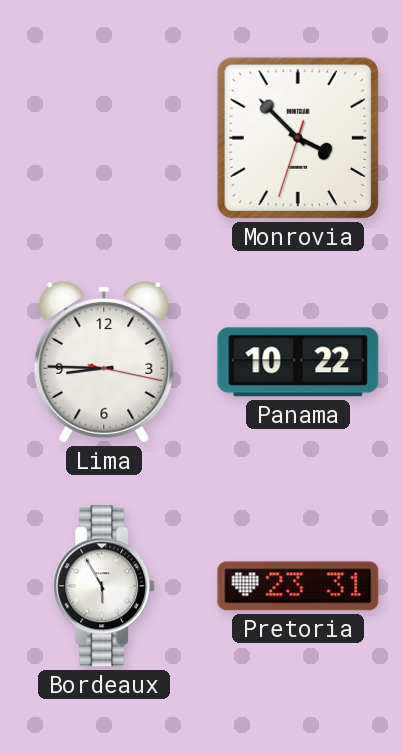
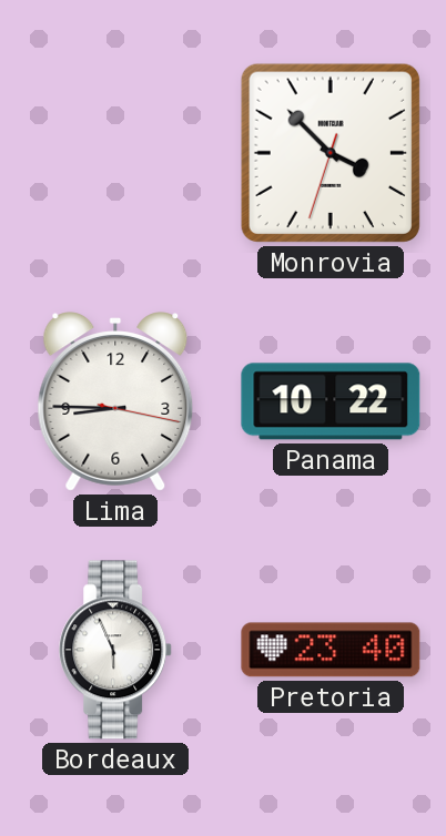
Bordeaux: 5:55 -> 5:56 (116, 650)
Pretoria: 23:31 -> 23:40 (331, 650)
